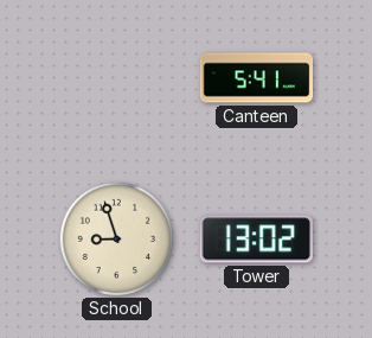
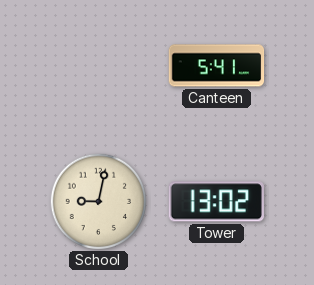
School: 8:57 -> 9:02 (98, 201)
